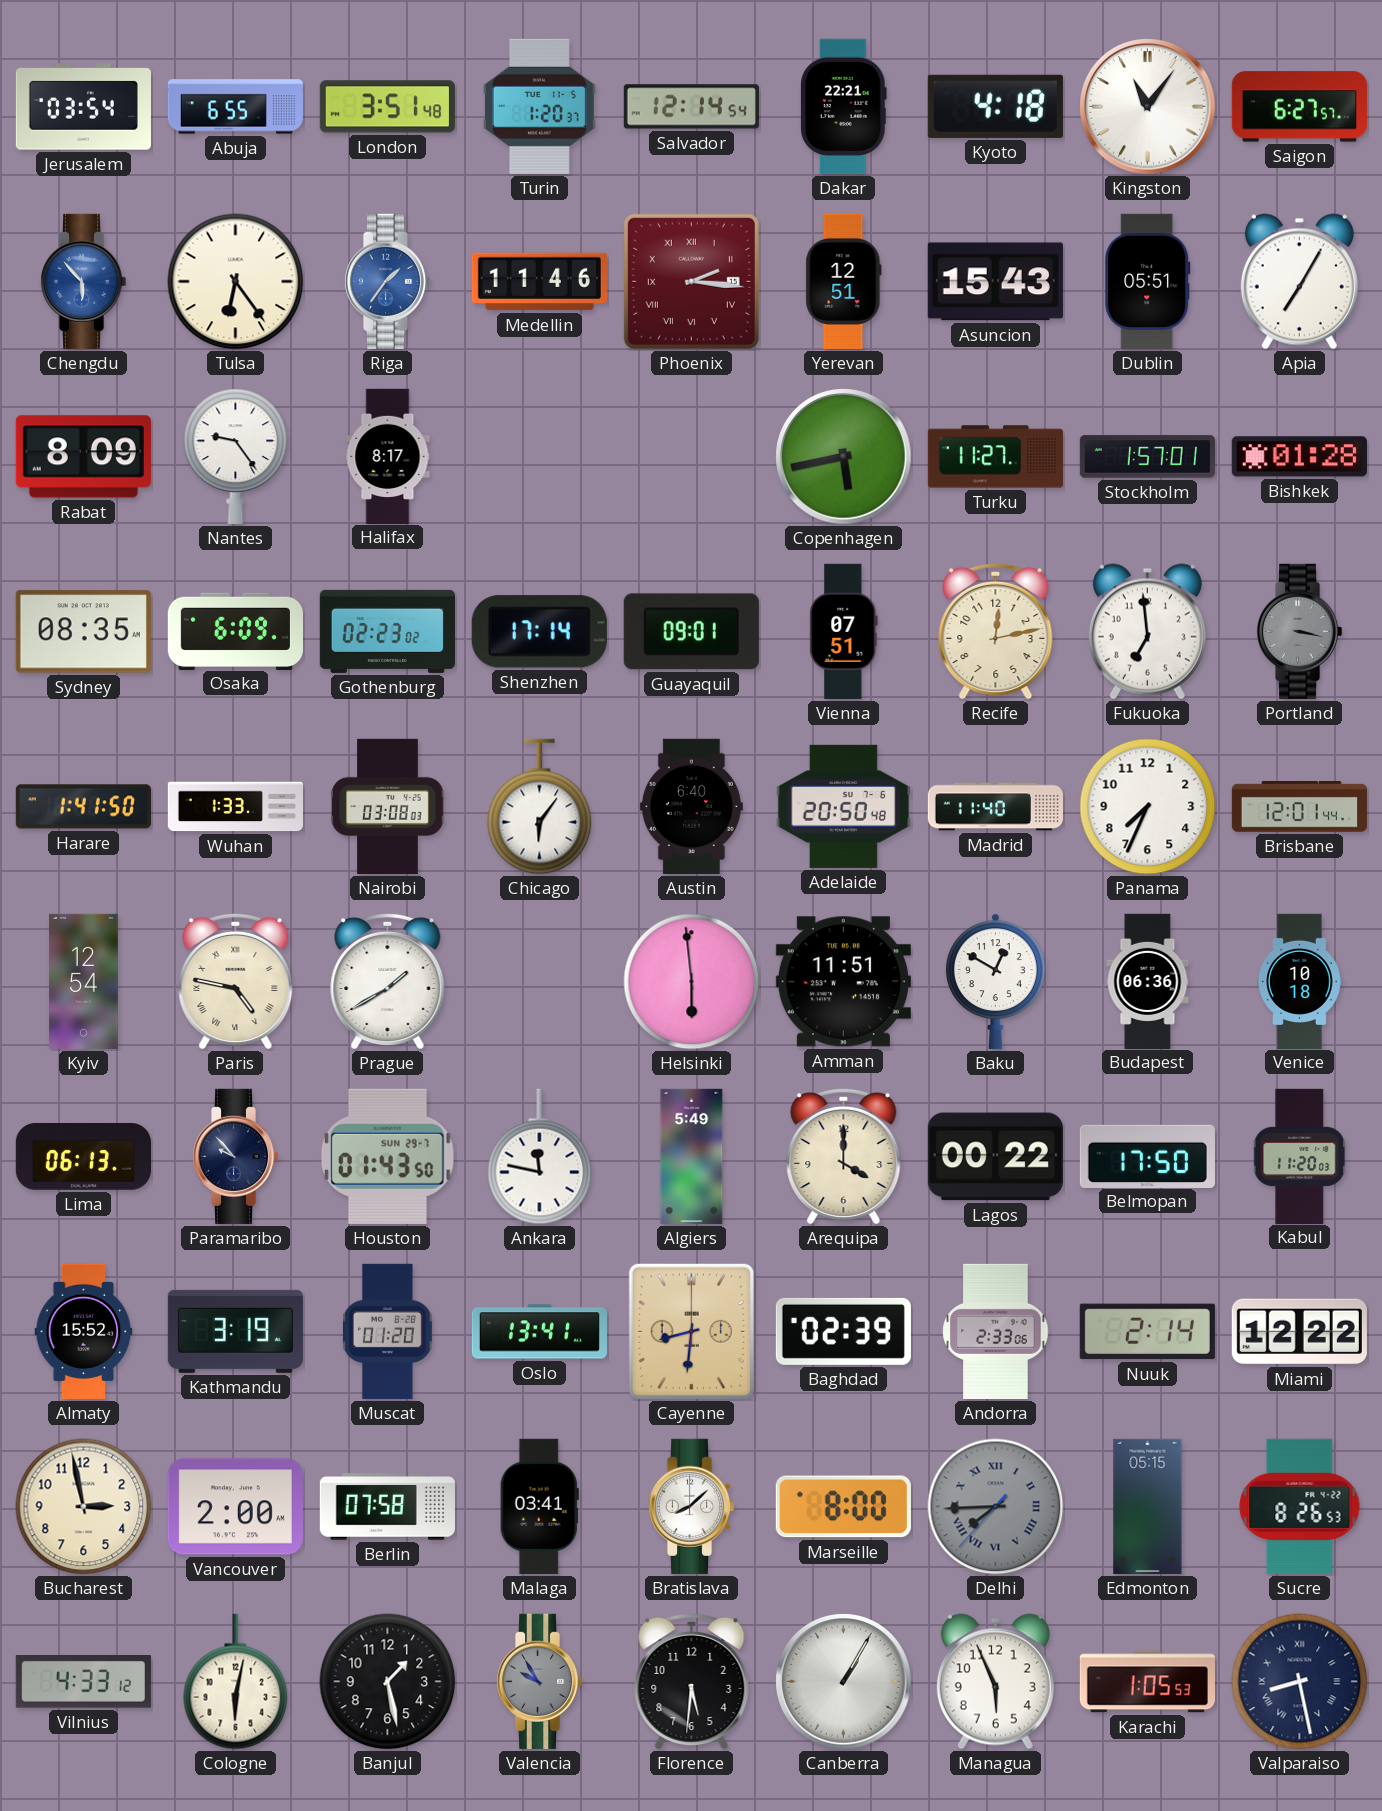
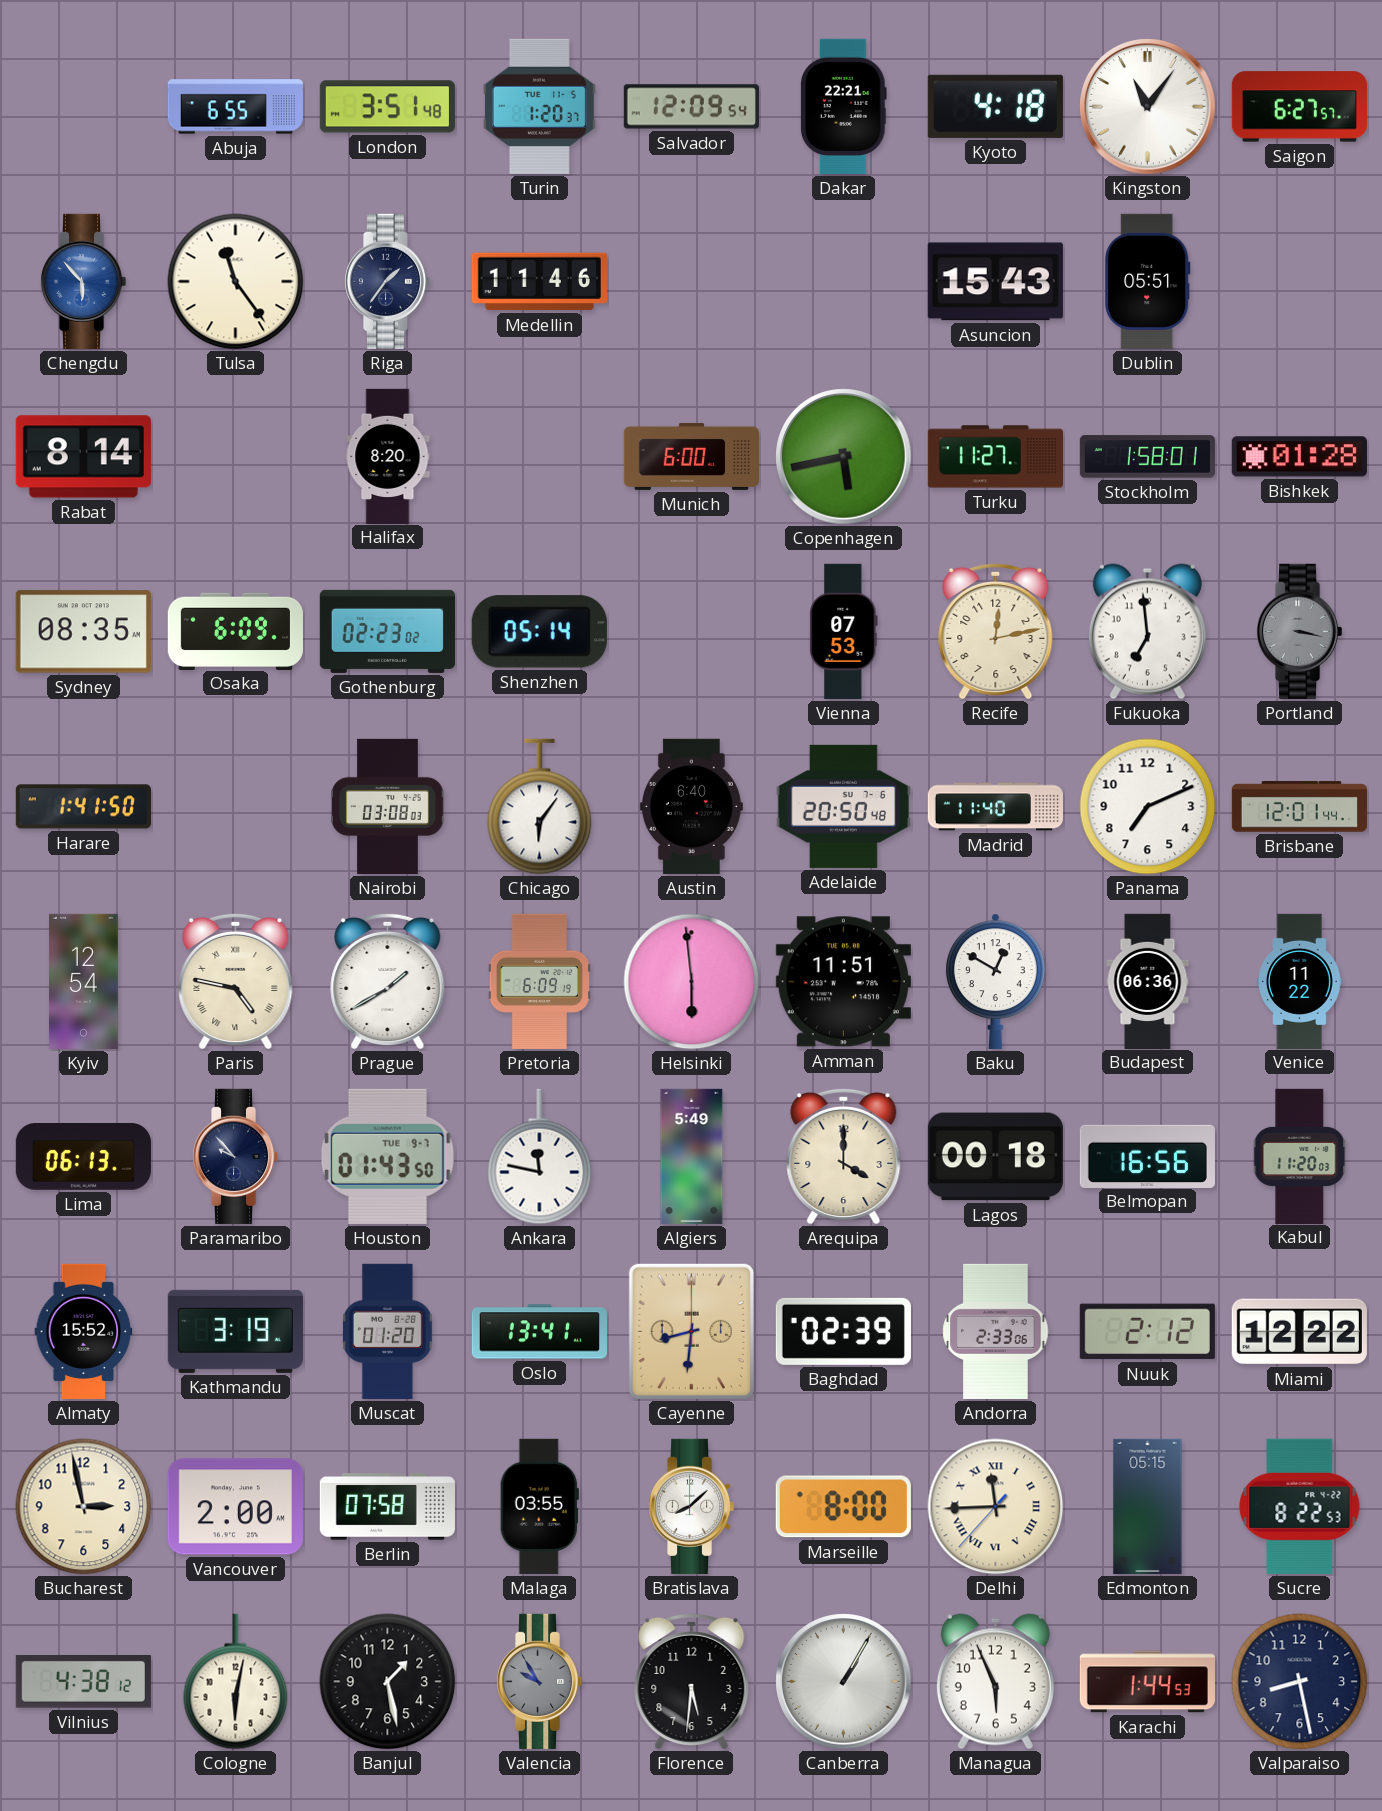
Jerusalem: 03:54 -> none (83, 107)
Salvador: 12:14 -> 12:09 (691, 107)
Tulsa: 6:24 -> 11:24 (236, 282)
Riga dial: blue -> navy (387, 281)
Phoenix: 2:16 -> none (691, 281)
Yerevan: 12:51 -> none (844, 281)
Apia: 7:05 -> none (1299, 282)
Rabat: 8:09 -> 8:14 (83, 457)
Nantes: 9:24 -> none (236, 456)
Halifax: 8:17 -> 8:20 (388, 456)
Munich: none -> 6:00 (691, 456)
Stockholm: 1:57 -> 1:58 (1147, 457)
Shenzhen: 17:14 -> 05:14 (539, 632)
Guayaquil: 09:01 -> none (691, 632)
Vienna: 07:51 -> 07:53 (844, 631)
Wuhan: 1:33 -> none (235, 807)
Panama: 7:34 -> 7:11 (1148, 807)
Pretoria: none -> 6:09 (539, 981)
Venice: 10:18 -> 11:22 (1300, 981)
Houston date: SUN 29-7 -> TUE 9-7 (387, 1156)
Lagos: 00:22 -> 00:18 (995, 1157)
Belmopan: 17:50 -> 16:56 (1147, 1156)
Nuuk: 2:14 -> 2:12 (1147, 1332)
Malaga: 03:41 -> 03:55 (539, 1506)
Delhi: 7:44 -> 11:44 (996, 1507)
Delhi dial: grey -> cream (996, 1507)
Sucre: 8:26 -> 8:22 (1300, 1506)
Vilnius: 4:33 -> 4:38 (83, 1682)
Karachi: 1:05 -> 1:44 (1147, 1682)
Valparaiso numerals: Roman -> Arabic (1300, 1682)
